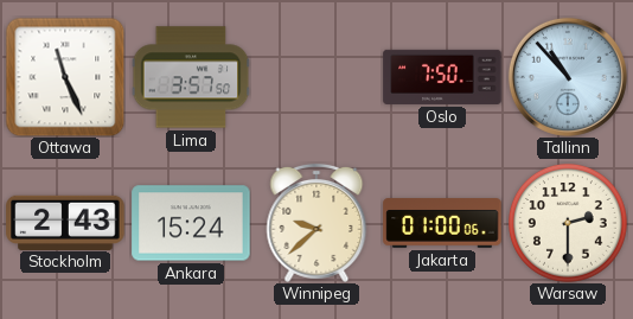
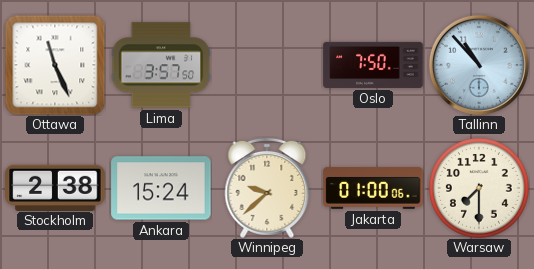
Stockholm: 2:43 -> 2:38 (55, 187)
Warsaw: 2:30 -> 7:30 (480, 189)
